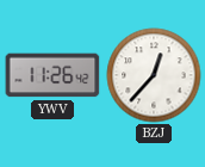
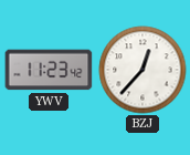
YWV: 11:26 -> 11:23 (49, 70)
